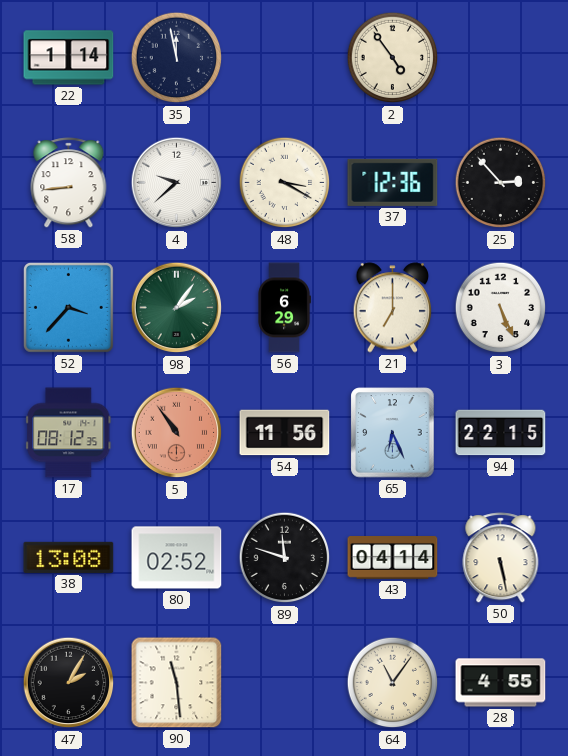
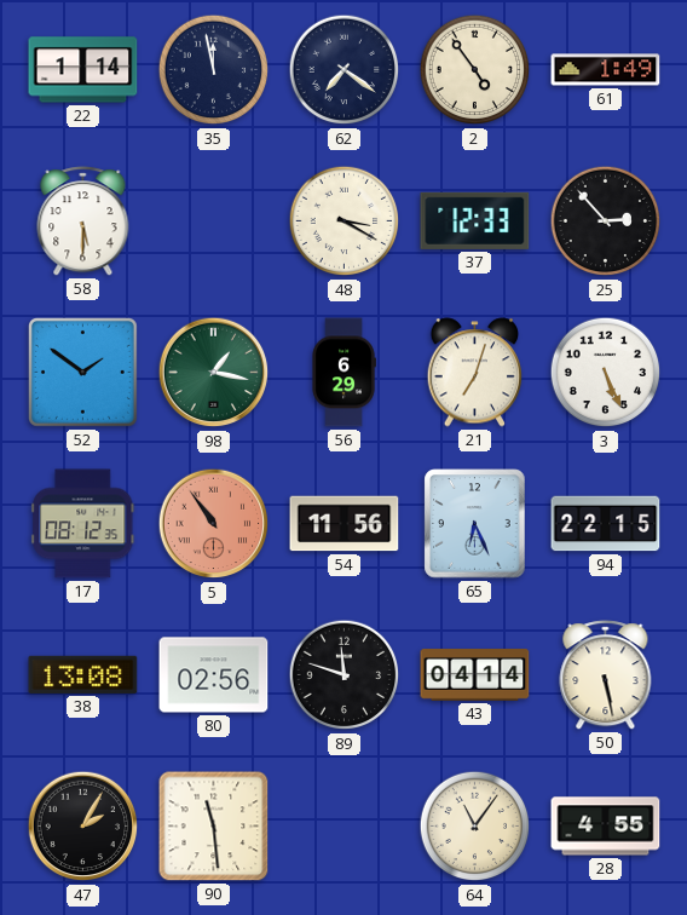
62: none -> 7:21 (345, 70)
61: none -> 1:49 (606, 70)
58: 8:44 -> 5:30 (83, 221)
4: 9:38 -> none (177, 183)
37: 12:36 -> 12:33 (475, 220)
52: 3:37 -> 1:51 (82, 372)
98: 2:06 -> 1:17 (214, 373)
21: 7:00 -> 7:03 (475, 373)
80: 02:52 -> 02:56 (214, 675)
